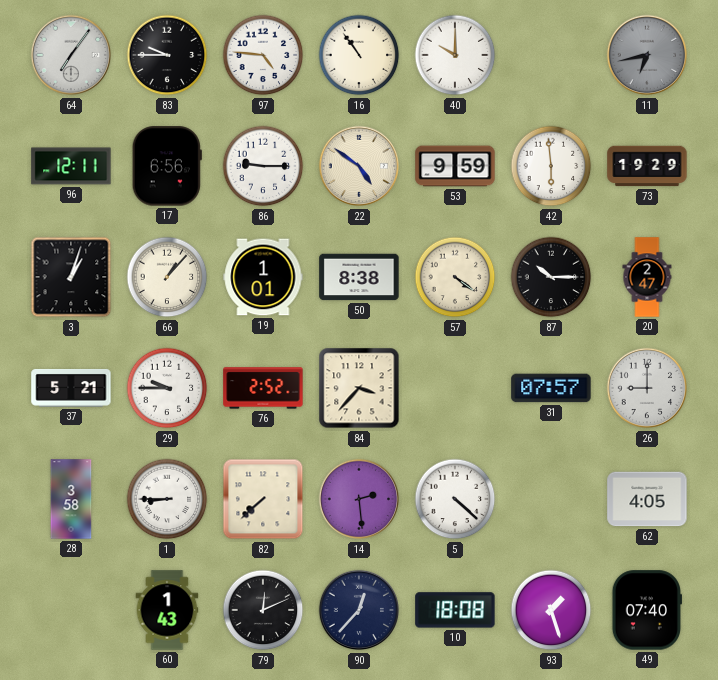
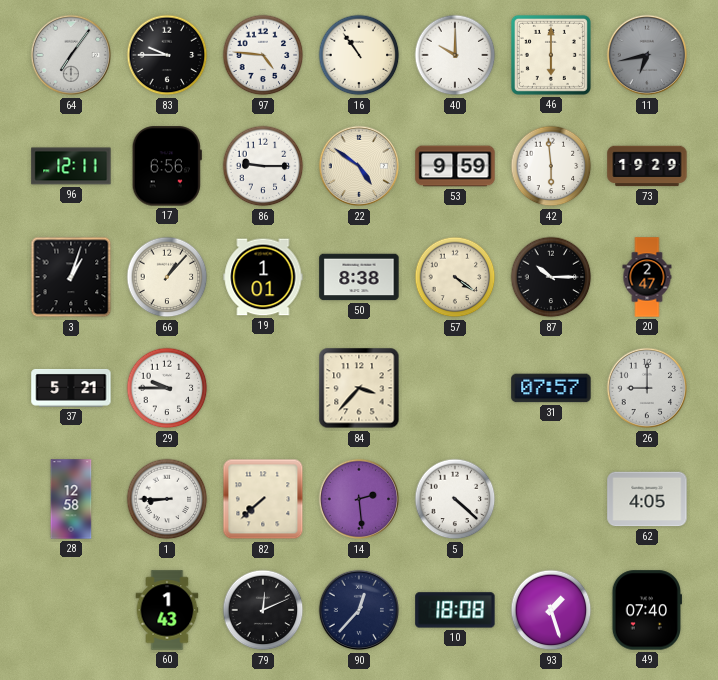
46: none -> 6:00 (551, 55)
76: 2:52 -> none (263, 388)
28: 3:58 -> 12:58 (71, 499)
